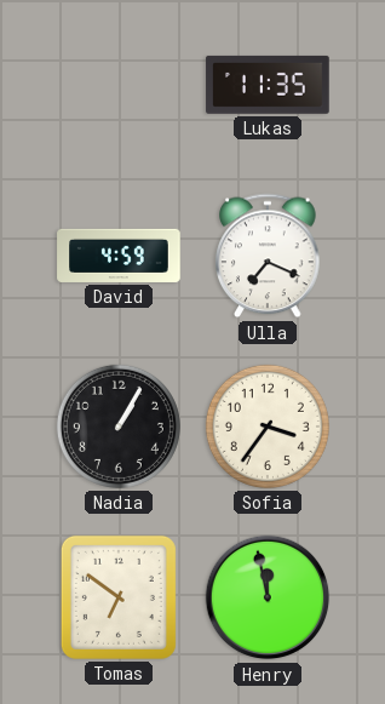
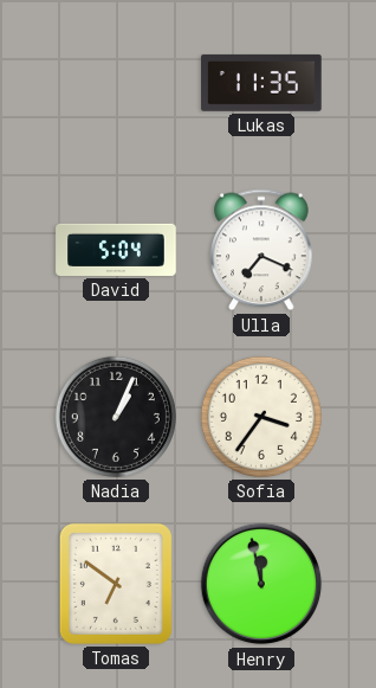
David: 4:59 -> 5:04 (116, 250)
Nadia: 1:05 -> 1:04 (116, 417)
